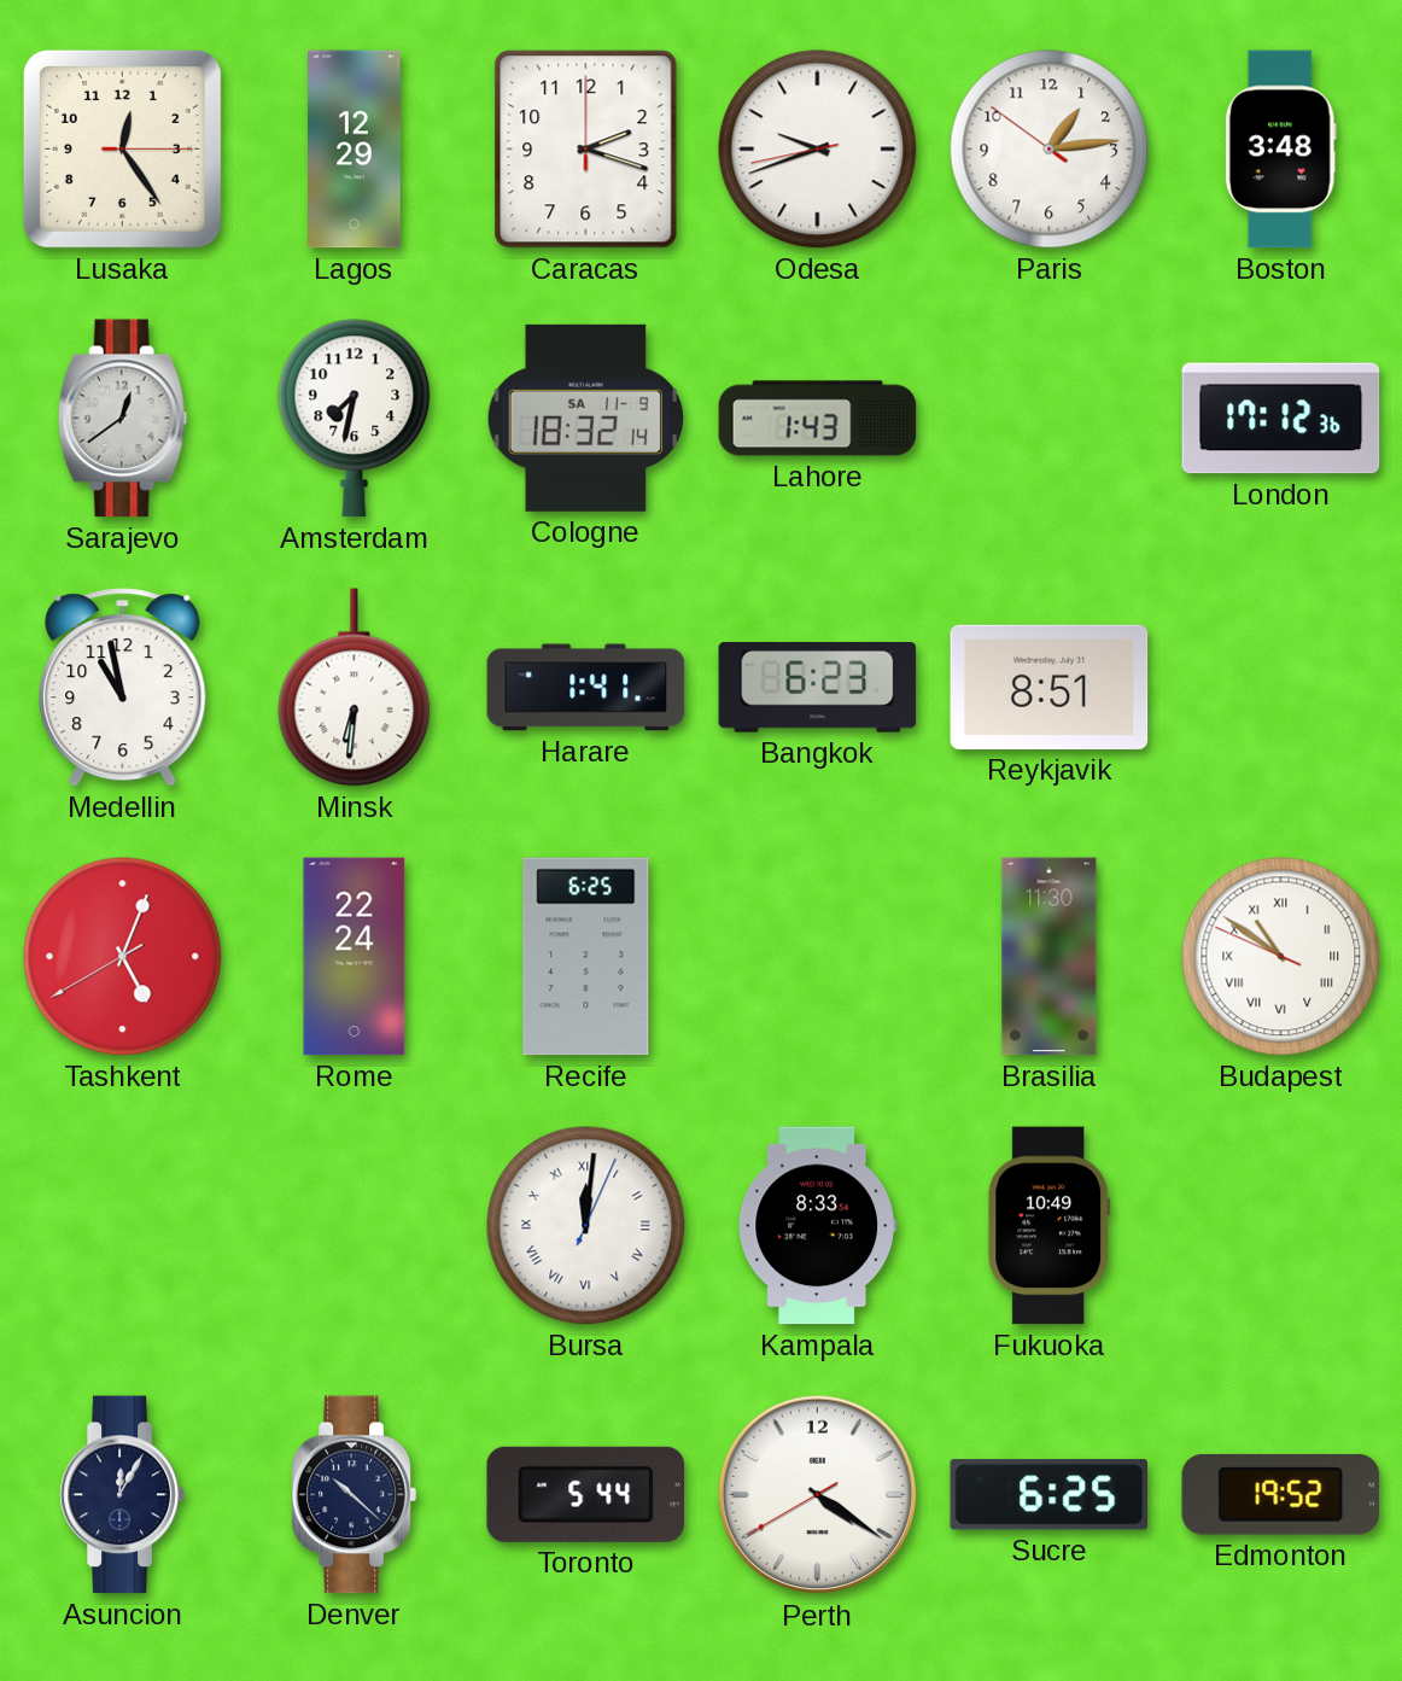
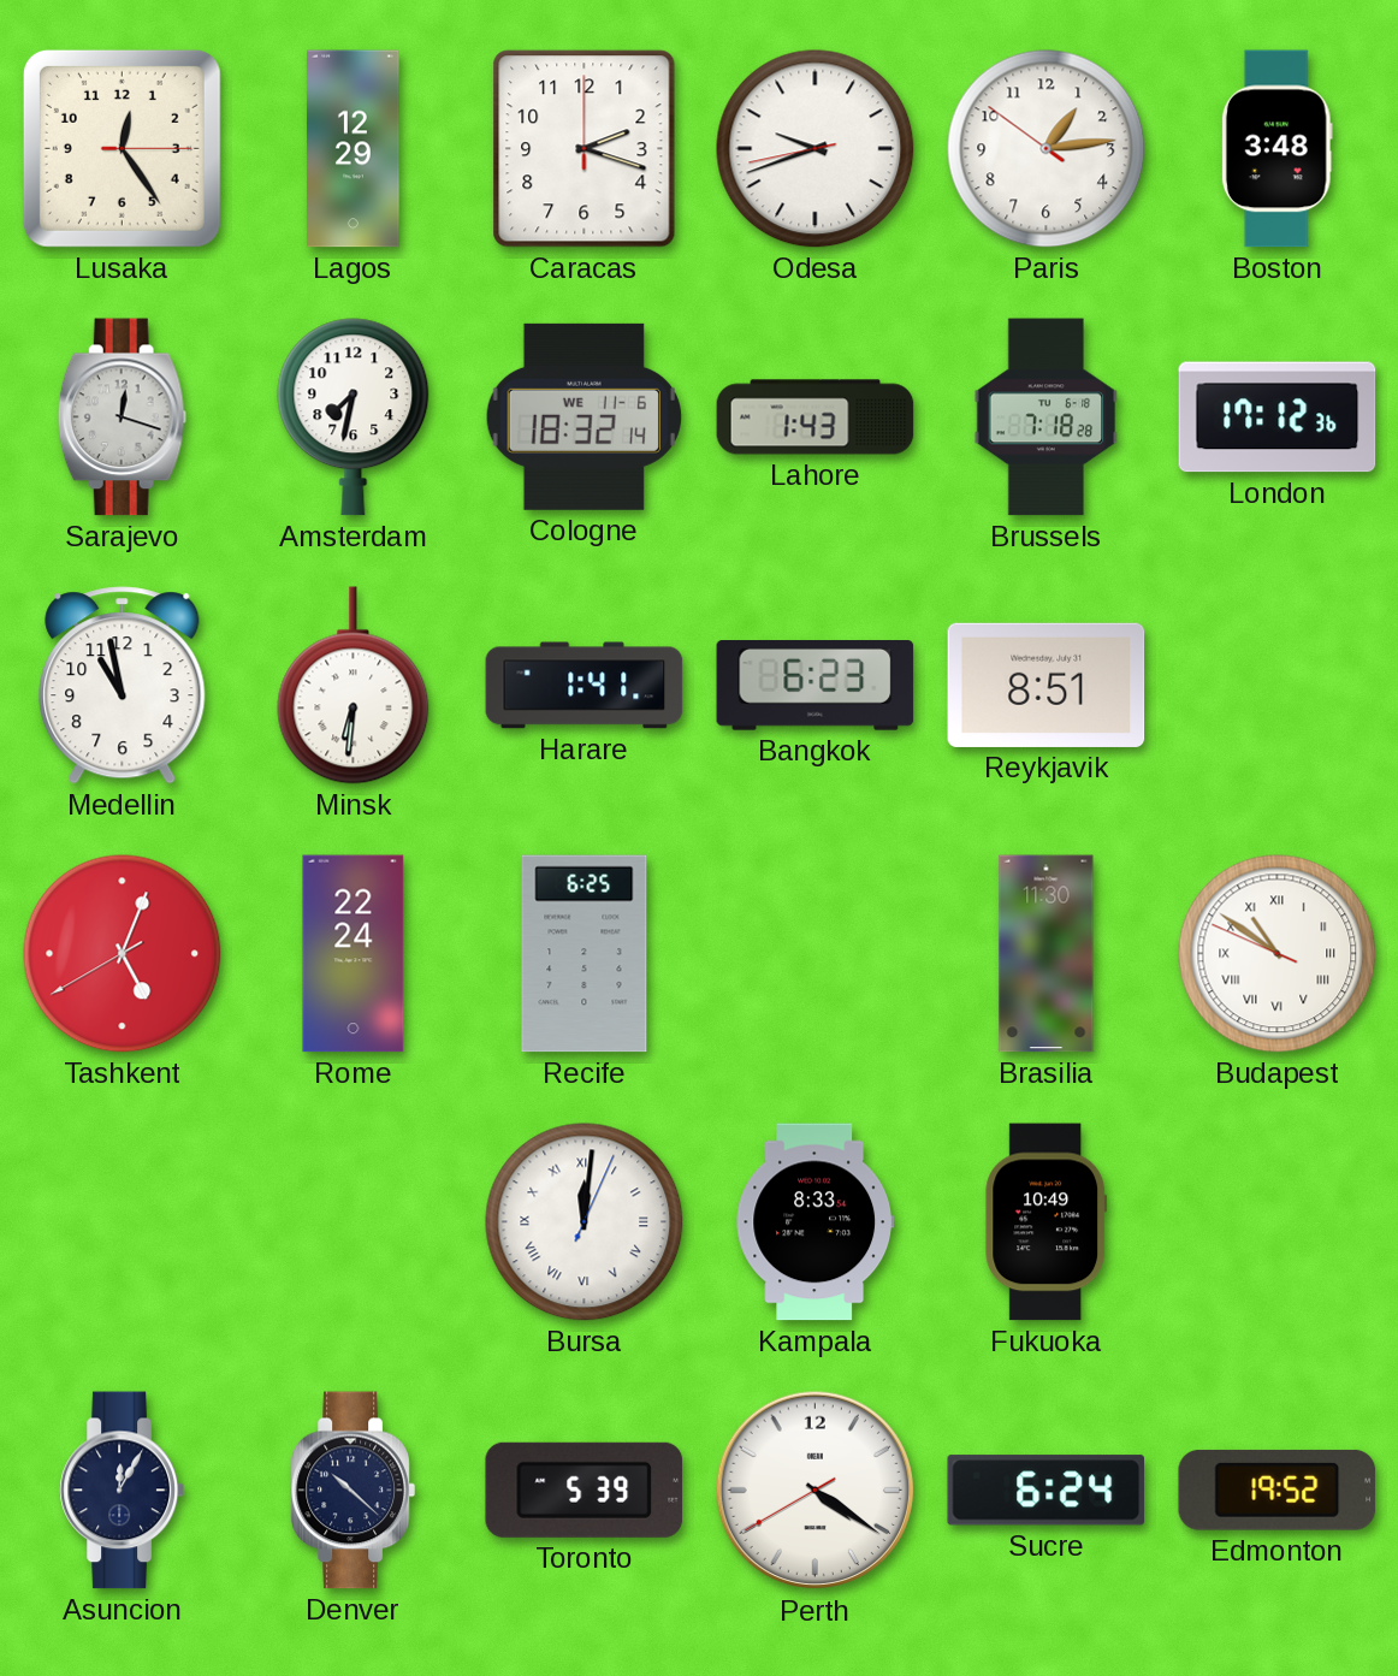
Sarajevo: 12:39 -> 12:18 (122, 417)
Cologne date: SA 11-9 -> WE 11-6 (584, 416)
Brussels: none -> 7:18 (1047, 417)
Toronto: 5:44 -> 5:39 (585, 1490)
Sucre: 6:25 -> 6:24 (1047, 1491)
